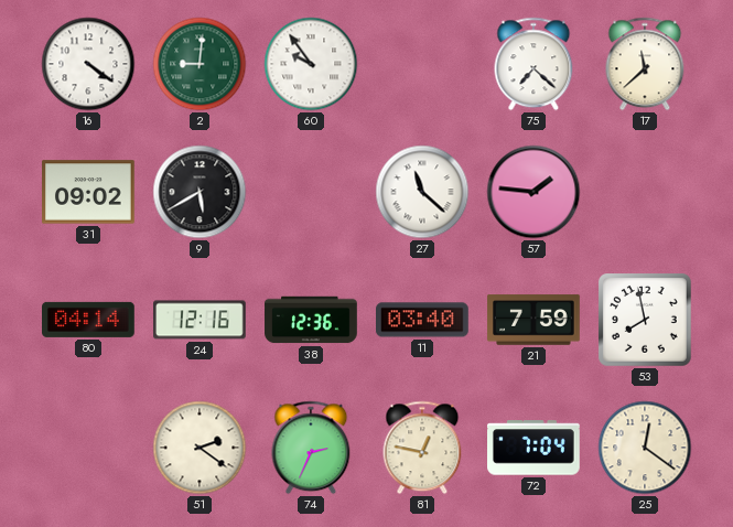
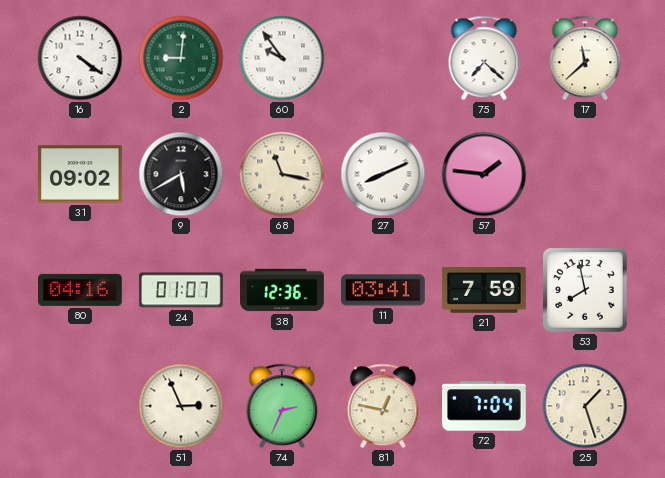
68: none -> 11:17 (282, 174)
27: 11:22 -> 8:11 (383, 174)
80: 04:14 -> 04:16 (81, 290)
24: 12:16 -> 01:07 (182, 290)
11: 03:40 -> 03:41 (384, 290)
51: 2:21 -> 2:56 (181, 406)
25: 12:21 -> 1:27 (585, 406)
